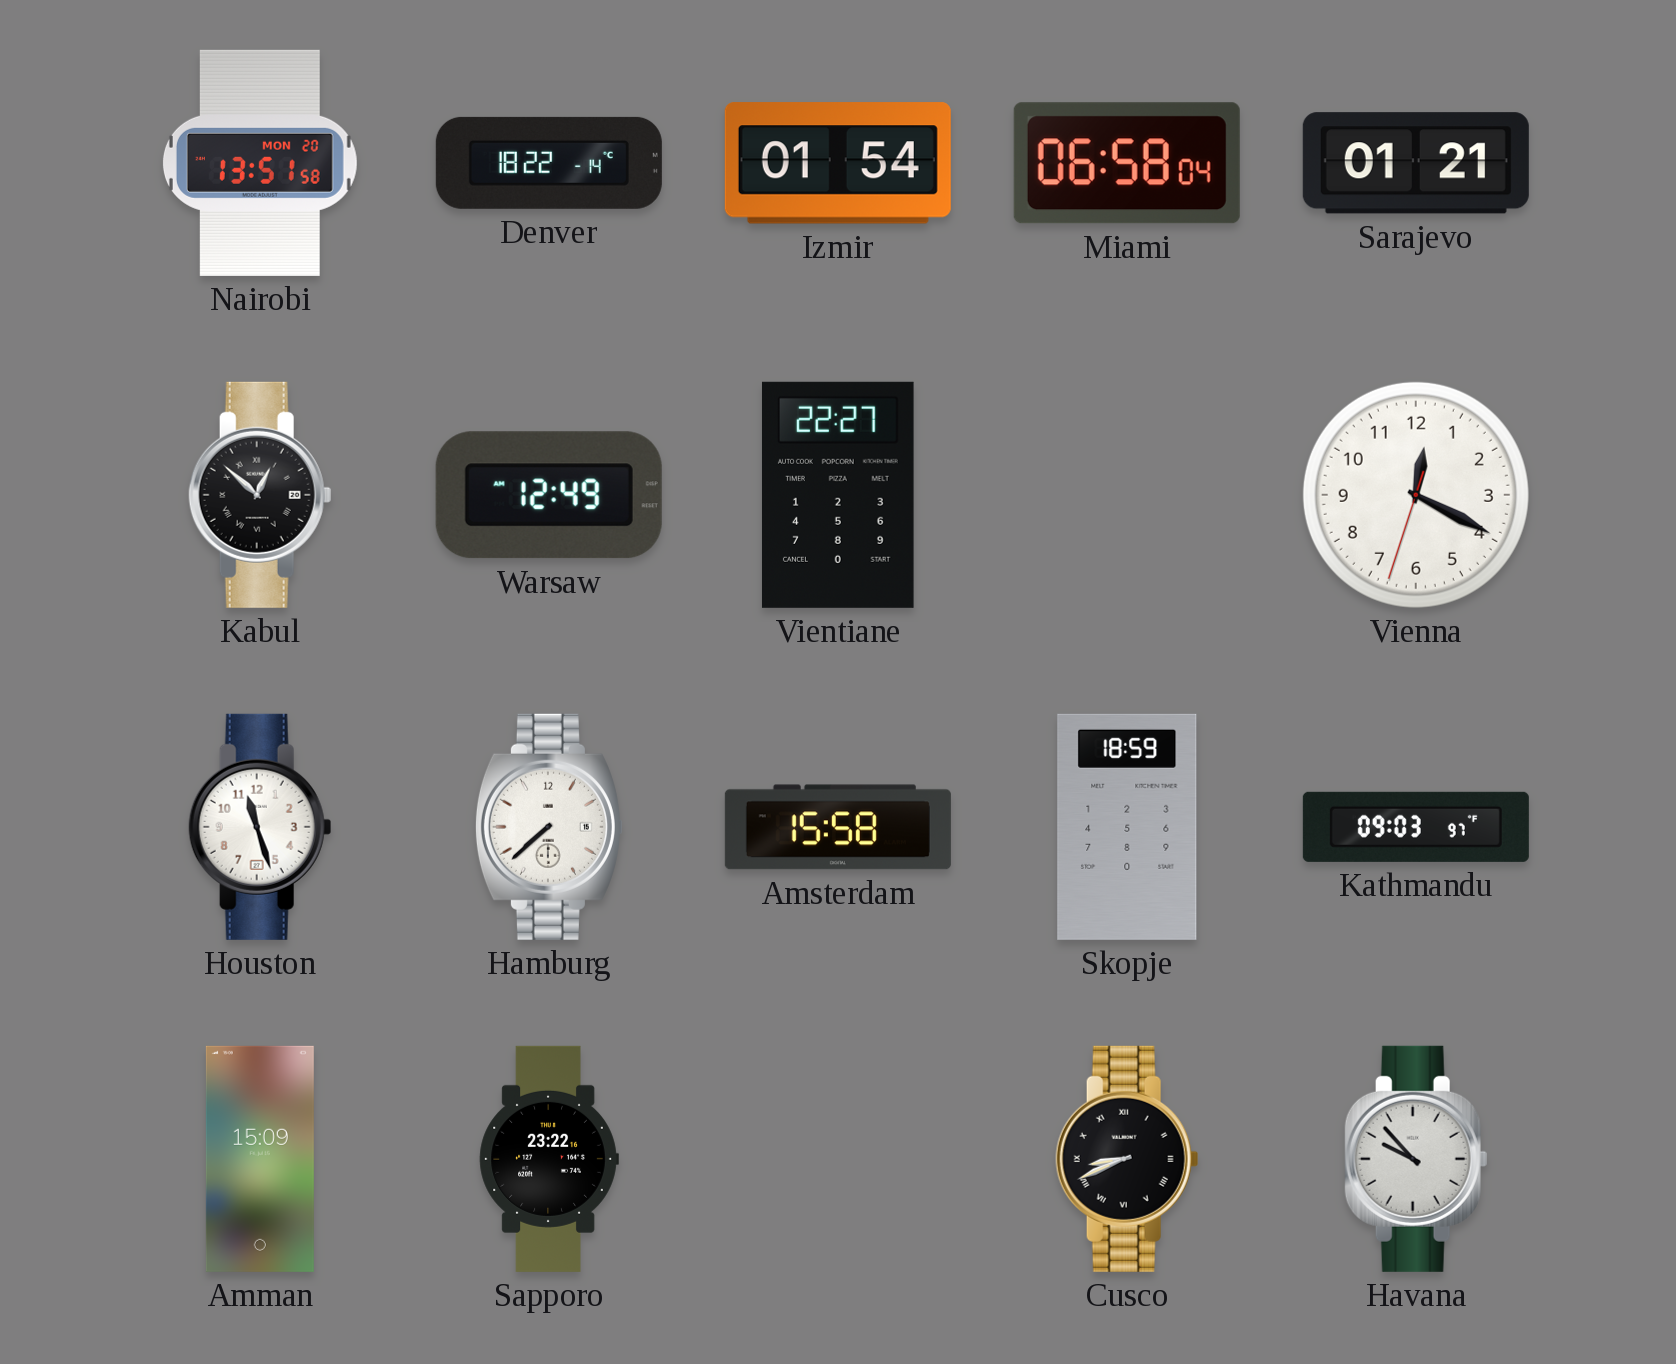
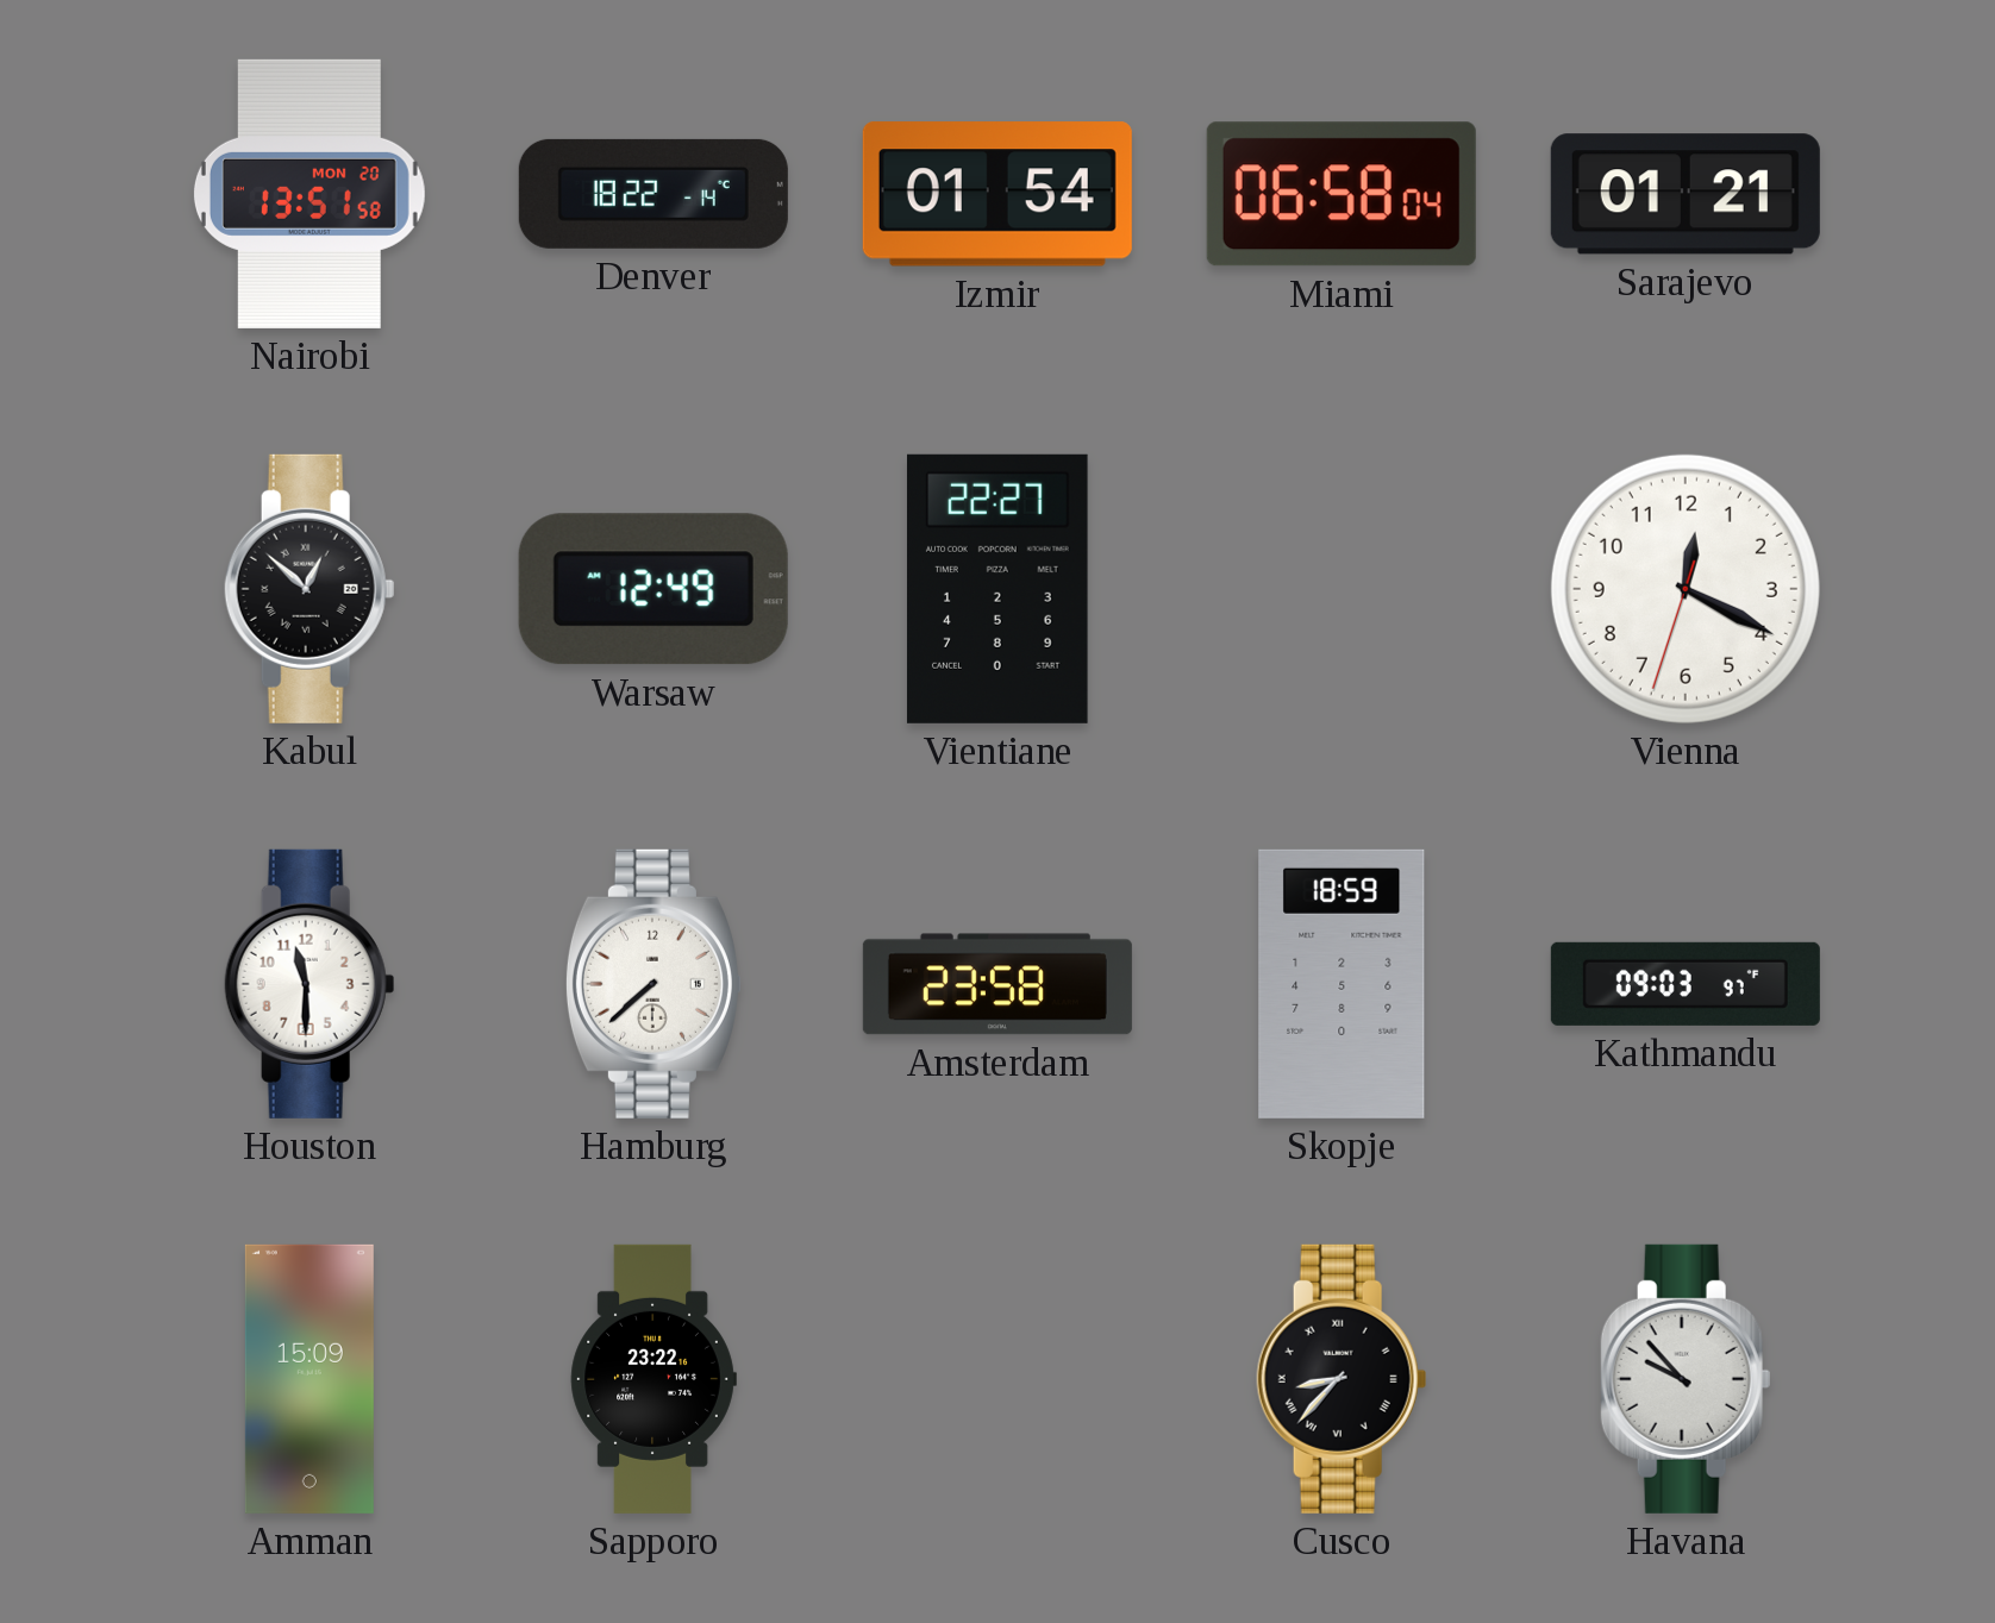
Houston: 11:27 -> 11:30 (309, 984)
Amsterdam: 15:58 -> 23:58 (997, 984)
Cusco: 8:41 -> 8:37 (1342, 1379)
